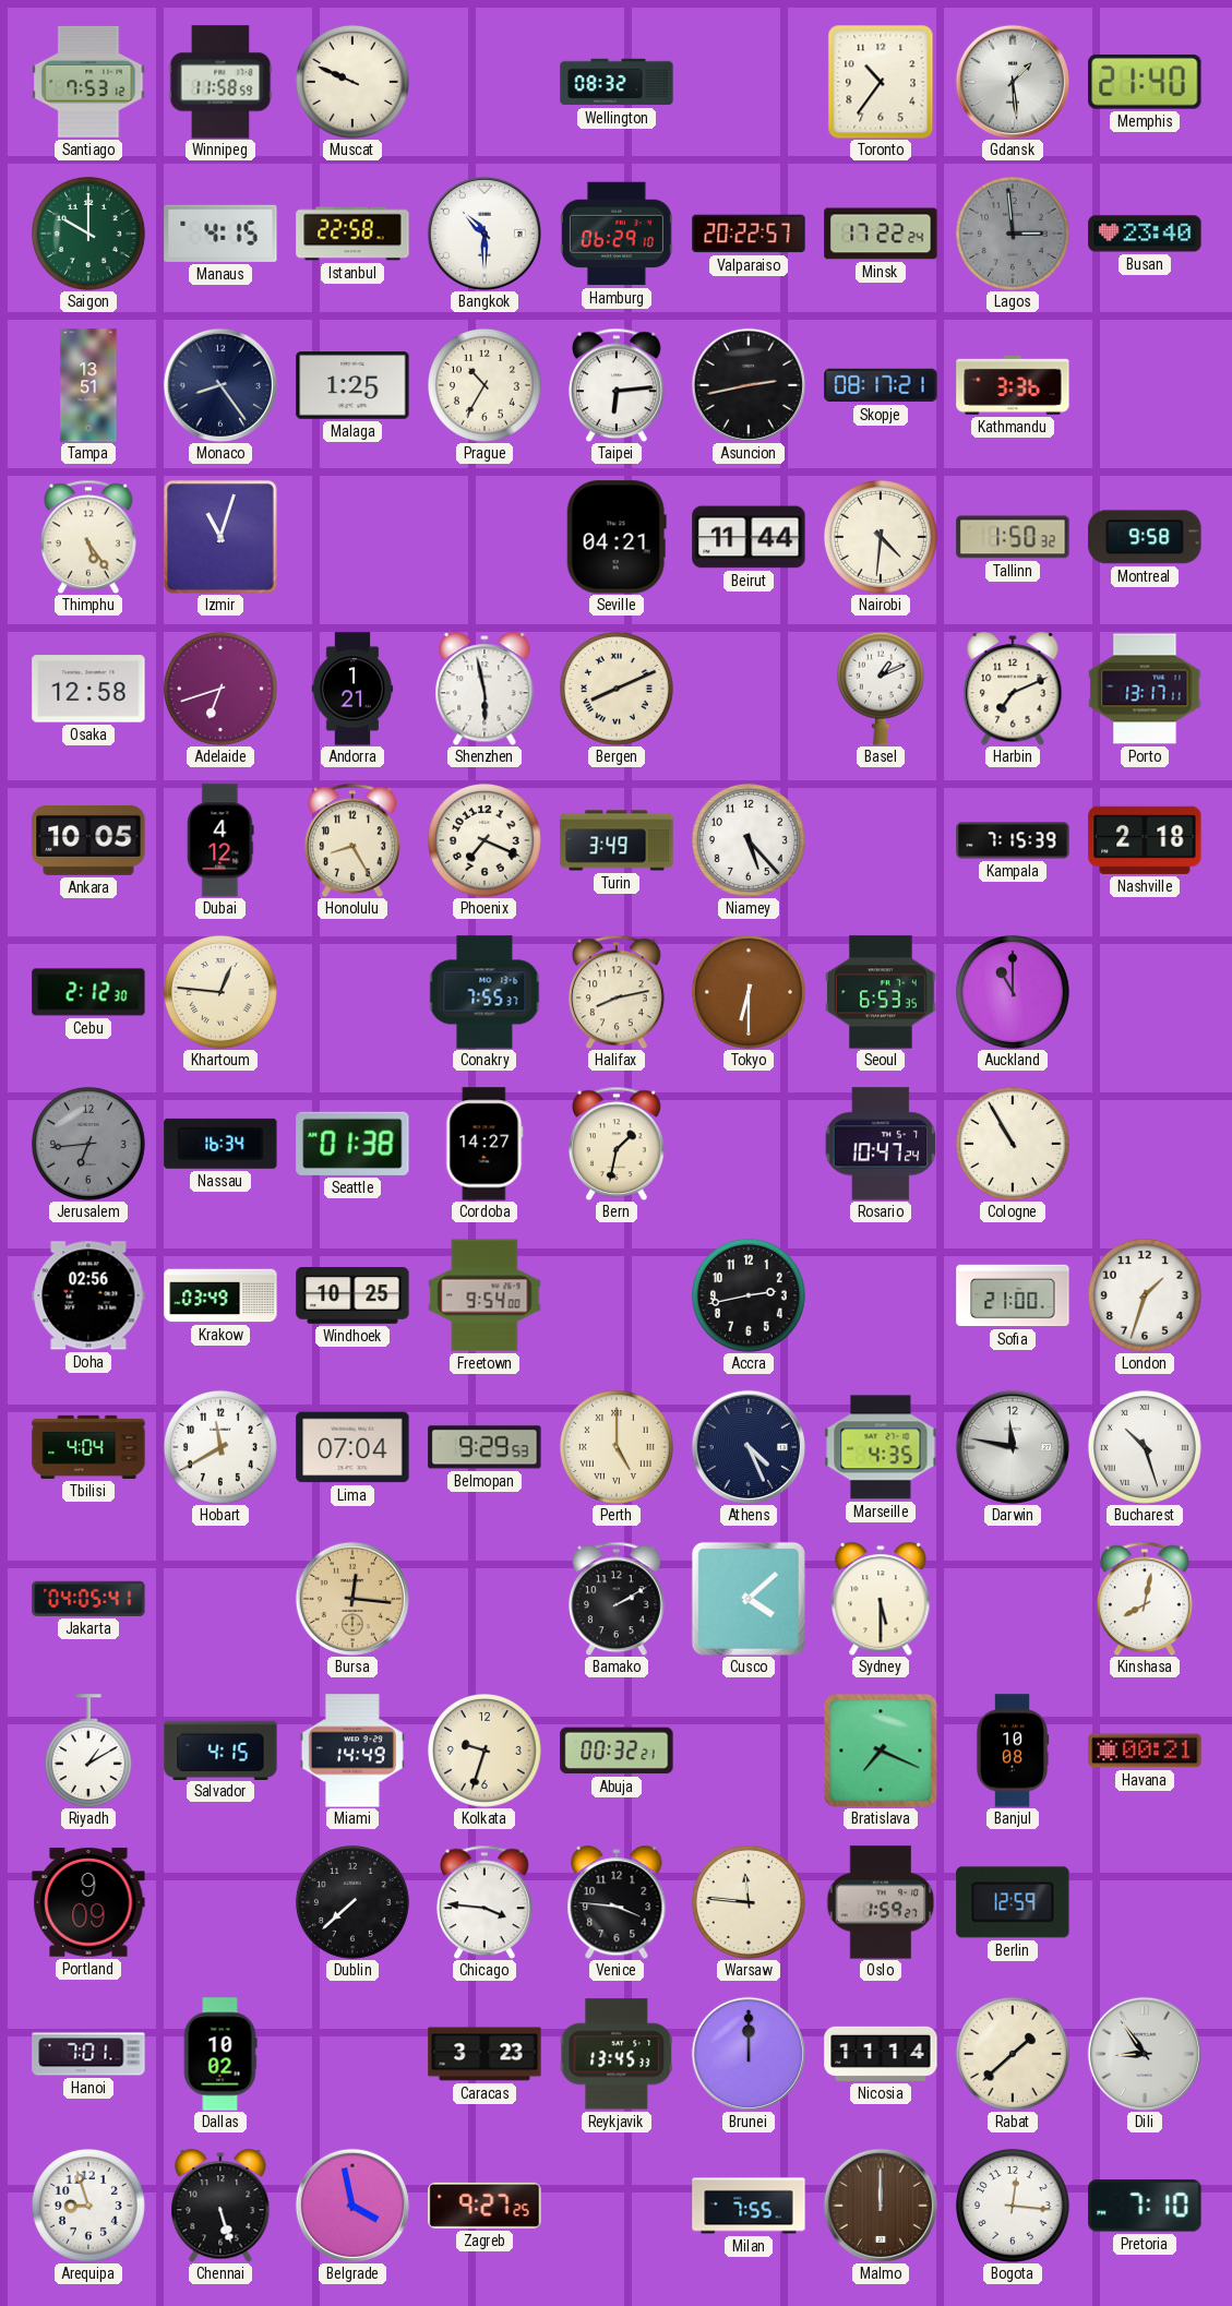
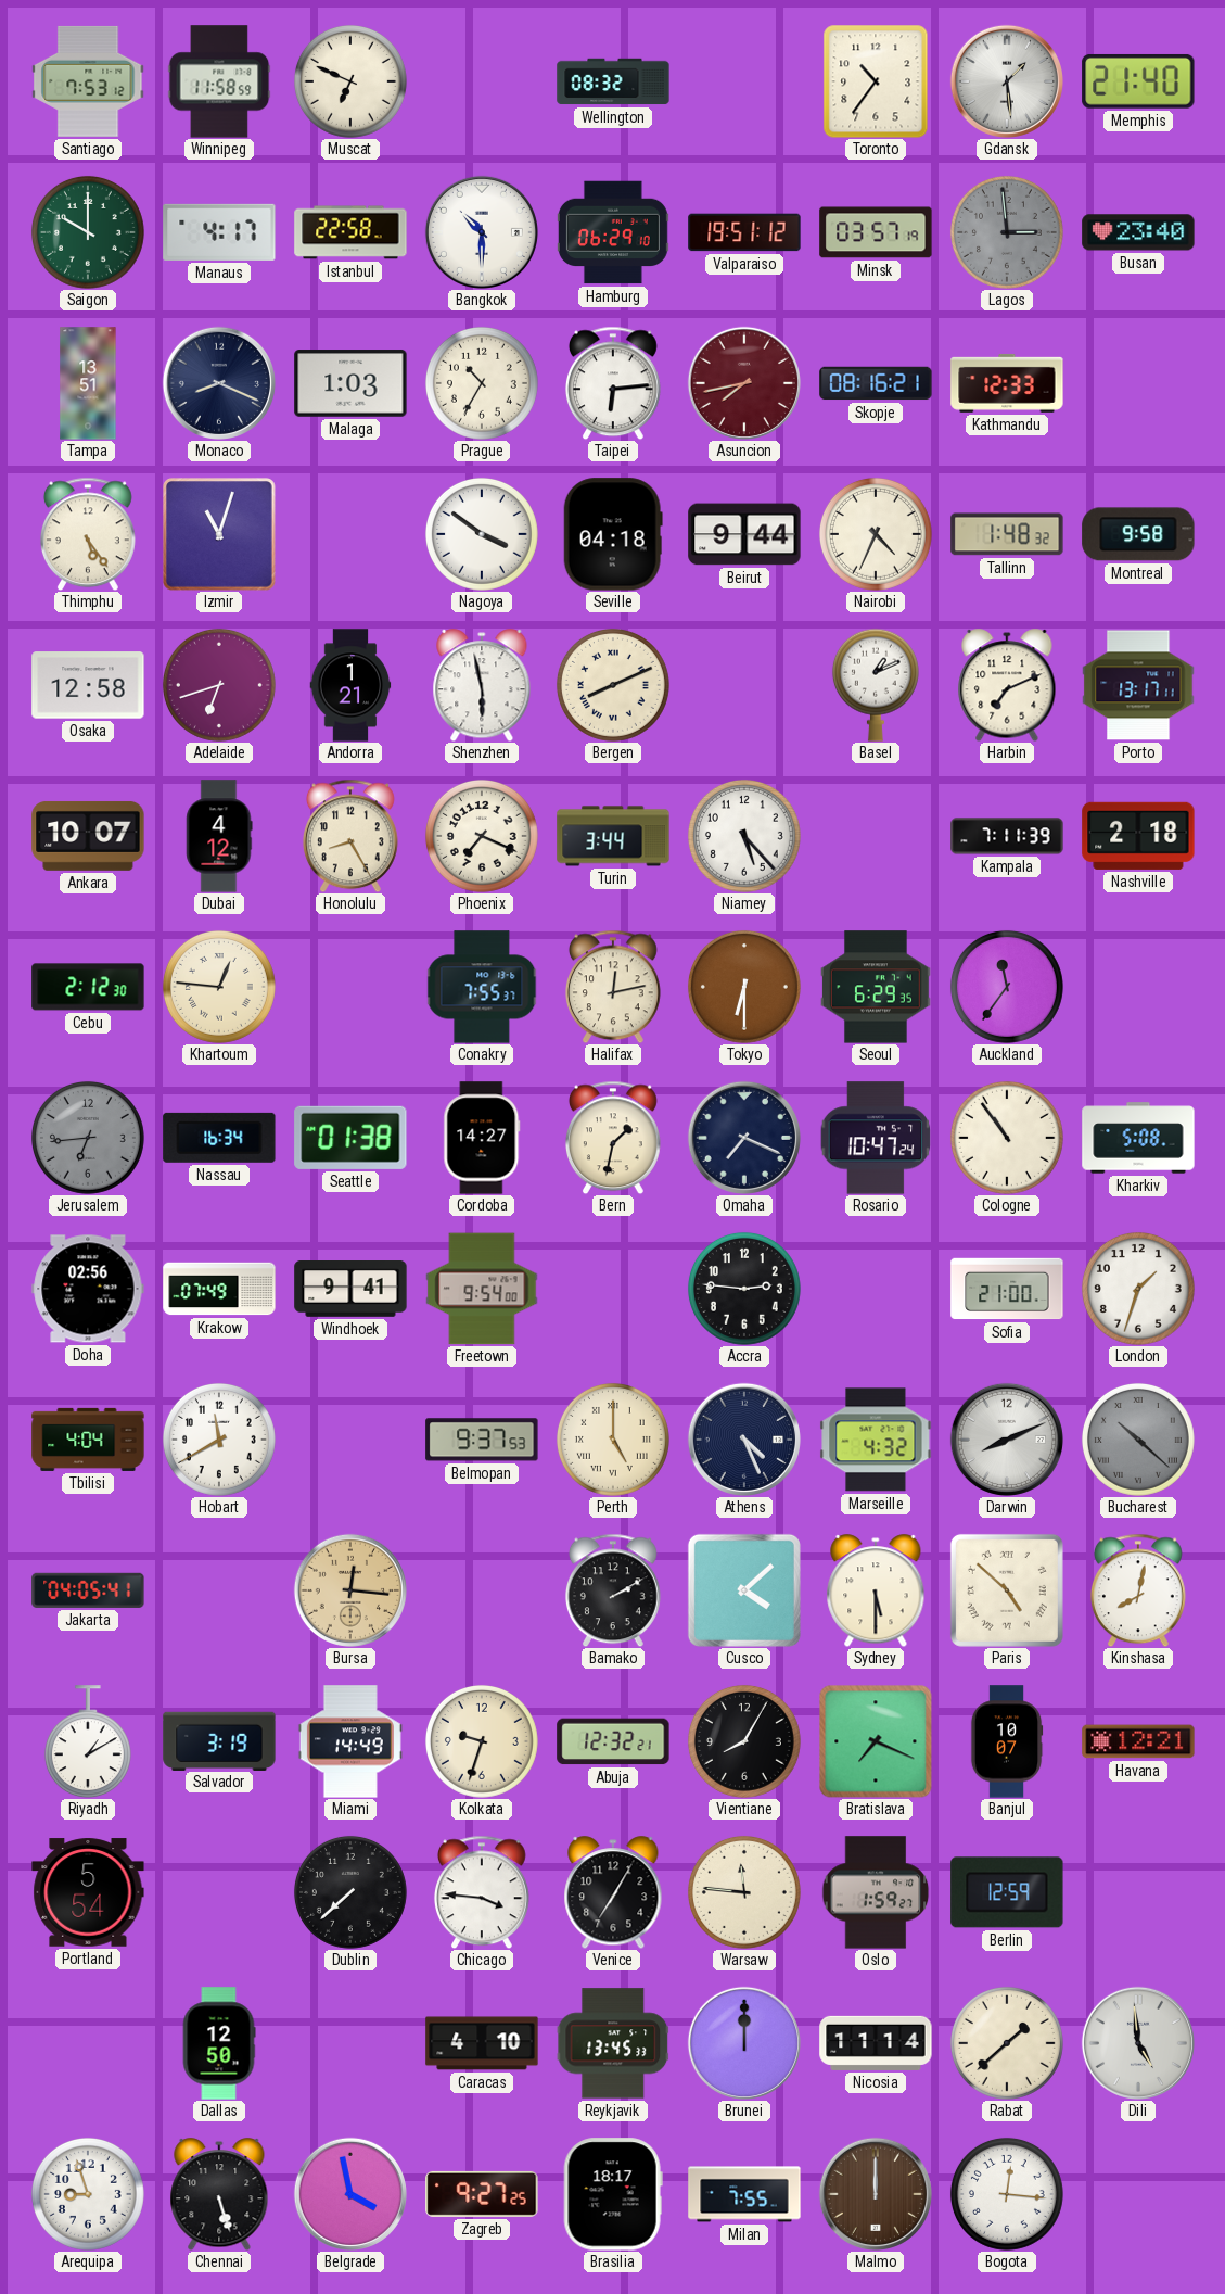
Muscat: 9:49 -> 6:49 (350, 81)
Manaus: 4:15 -> 4:17 (219, 232)
Valparaiso: 20:22 -> 19:51 (744, 232)
Minsk: 17:22 -> 03:57 (876, 232)
Monaco: 8:24 -> 8:19 (219, 383)
Malaga: 1:25 -> 1:03 (350, 383)
Asuncion: 2:43 -> 7:43 (744, 383)
Asuncion dial: black -> burgundy (744, 383)
Skopje: 08:17 -> 08:16 (876, 383)
Kathmandu: 3:36 -> 12:33 (1007, 383)
Nagoya: none -> 3:51 (482, 534)
Seville: 04:21 -> 04:18 (613, 534)
Beirut: 11:44 -> 9:44 (744, 534)
Nairobi: 4:31 -> 4:34 (876, 534)
Tallinn: 1:50 -> 1:48 (1007, 534)
Ankara: 10:05 -> 10:07 (88, 836)
Turin: 3:49 -> 3:44 (613, 836)
Kampala: 7:15 -> 7:11 (1007, 836)
Halifax: 8:13 -> 12:13 (613, 987)
Seoul: 6:53 -> 6:29 (876, 987)
Auckland: 11:00 -> 11:36 (1007, 987)
Omaha: none -> 7:19 (744, 1138)
Cologne: 10:55 -> 10:54 (1007, 1138)
Kharkiv: none -> 5:08 (1138, 1138)
Krakow: 03:49 -> 07:49 (219, 1289)
Windhoek: 10:25 -> 9:41 (350, 1290)
Accra: 2:43 -> 2:46 (744, 1289)
Lima: 07:04 -> none (352, 1447)
Belmopan: 9:29 -> 9:37 (482, 1440)
Marseille: 4:35 -> 4:32 (876, 1440)
Darwin: 11:47 -> 8:11 (1007, 1440)
Bucharest: 10:27 -> 10:22 (1138, 1440)
Bucharest dial: white -> grey (1138, 1440)
Paris: none -> 4:52 (1007, 1590)
Salvador: 4:15 -> 3:19 (219, 1740)
Abuja: 00:32 -> 12:32 (613, 1741)
Vientiane: none -> 8:05 (744, 1741)
Banjul: 10:08 -> 10:07 (1007, 1741)
Havana: 00:21 -> 12:21 (1138, 1741)
Portland: 9:09 -> 5:54 (88, 1892)
Venice: 3:46 -> 7:05 (613, 1892)
Hanoi: 7:01 -> none (88, 2054)
Dallas: 10:02 -> 12:50 (219, 2043)
Caracas: 3:23 -> 4:10 (482, 2043)
Dili: 8:54 -> 4:59 (1138, 2043)
Brasilia: none -> 18:17 (613, 2194)
Pretoria: 7:10 -> none (1145, 2206)
